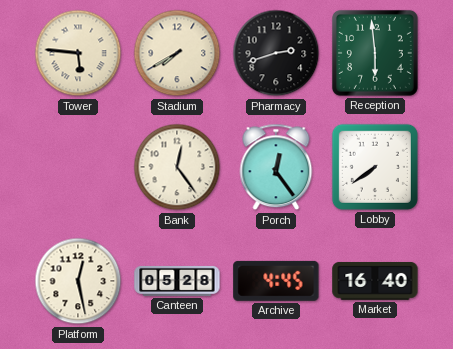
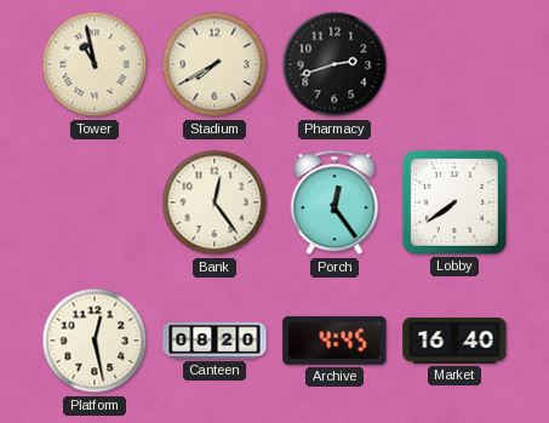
Tower: 5:46 -> 10:58 (95, 64)
Reception: 5:59 -> none (375, 53)
Canteen: 05:28 -> 08:20 (215, 341)
